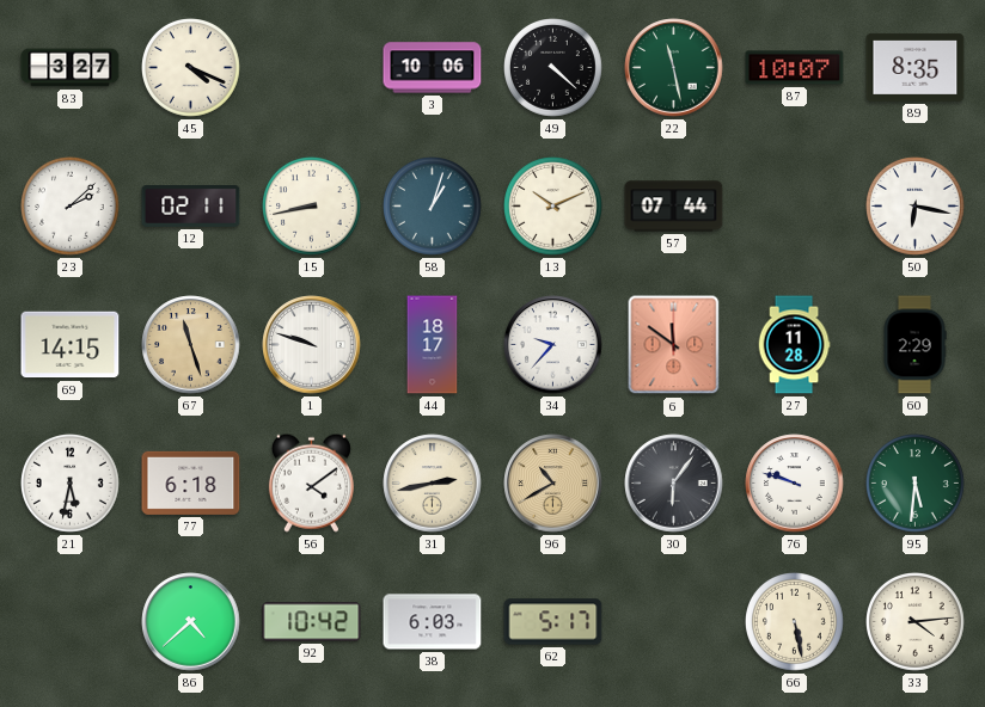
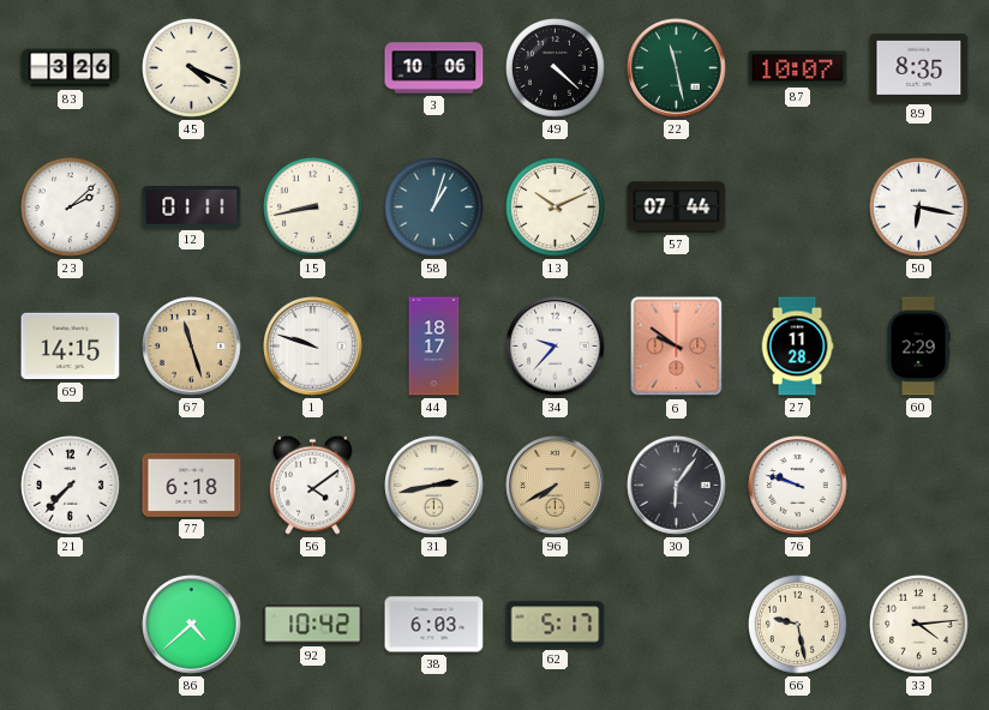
83: 3:27 -> 3:26 (71, 68)
12: 02:11 -> 01:11 (192, 207)
6: 11:51 -> 9:51 (677, 347)
21: 5:32 -> 7:37 (71, 486)
96: 10:40 -> 7:40 (556, 486)
95: 5:31 -> none (916, 484)
66: 5:28 -> 9:28 (798, 625)
